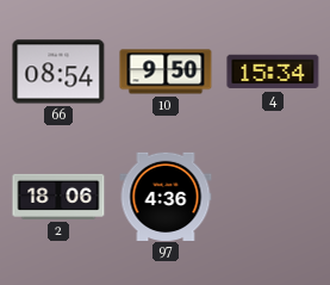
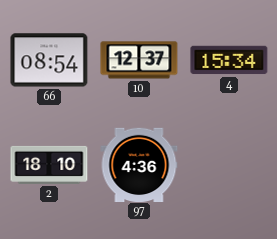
10: 9:50 -> 12:37 (139, 60)
2: 18:06 -> 18:10 (49, 165)
